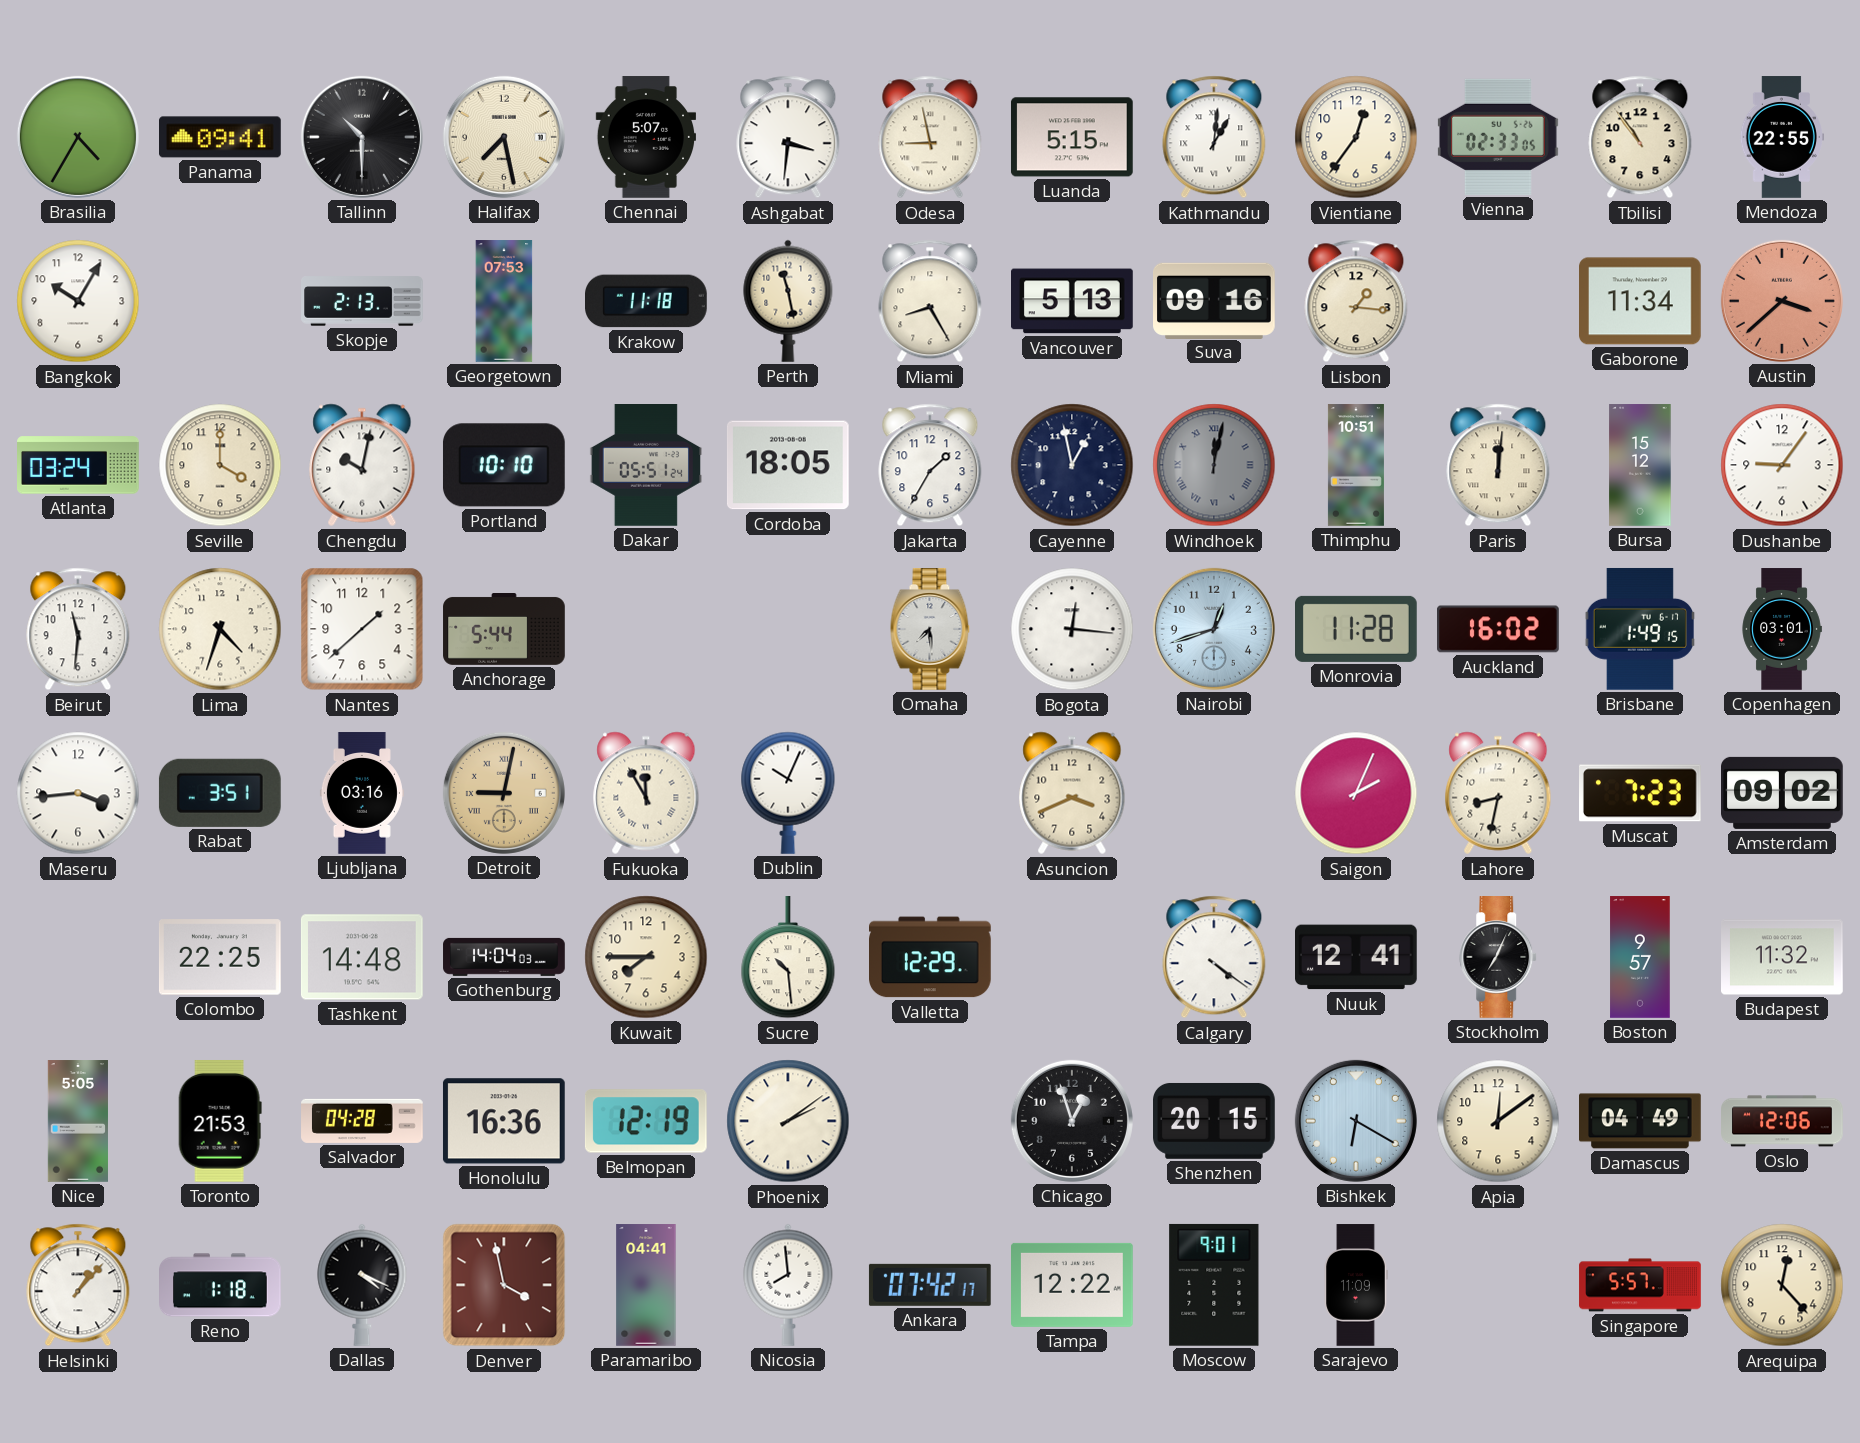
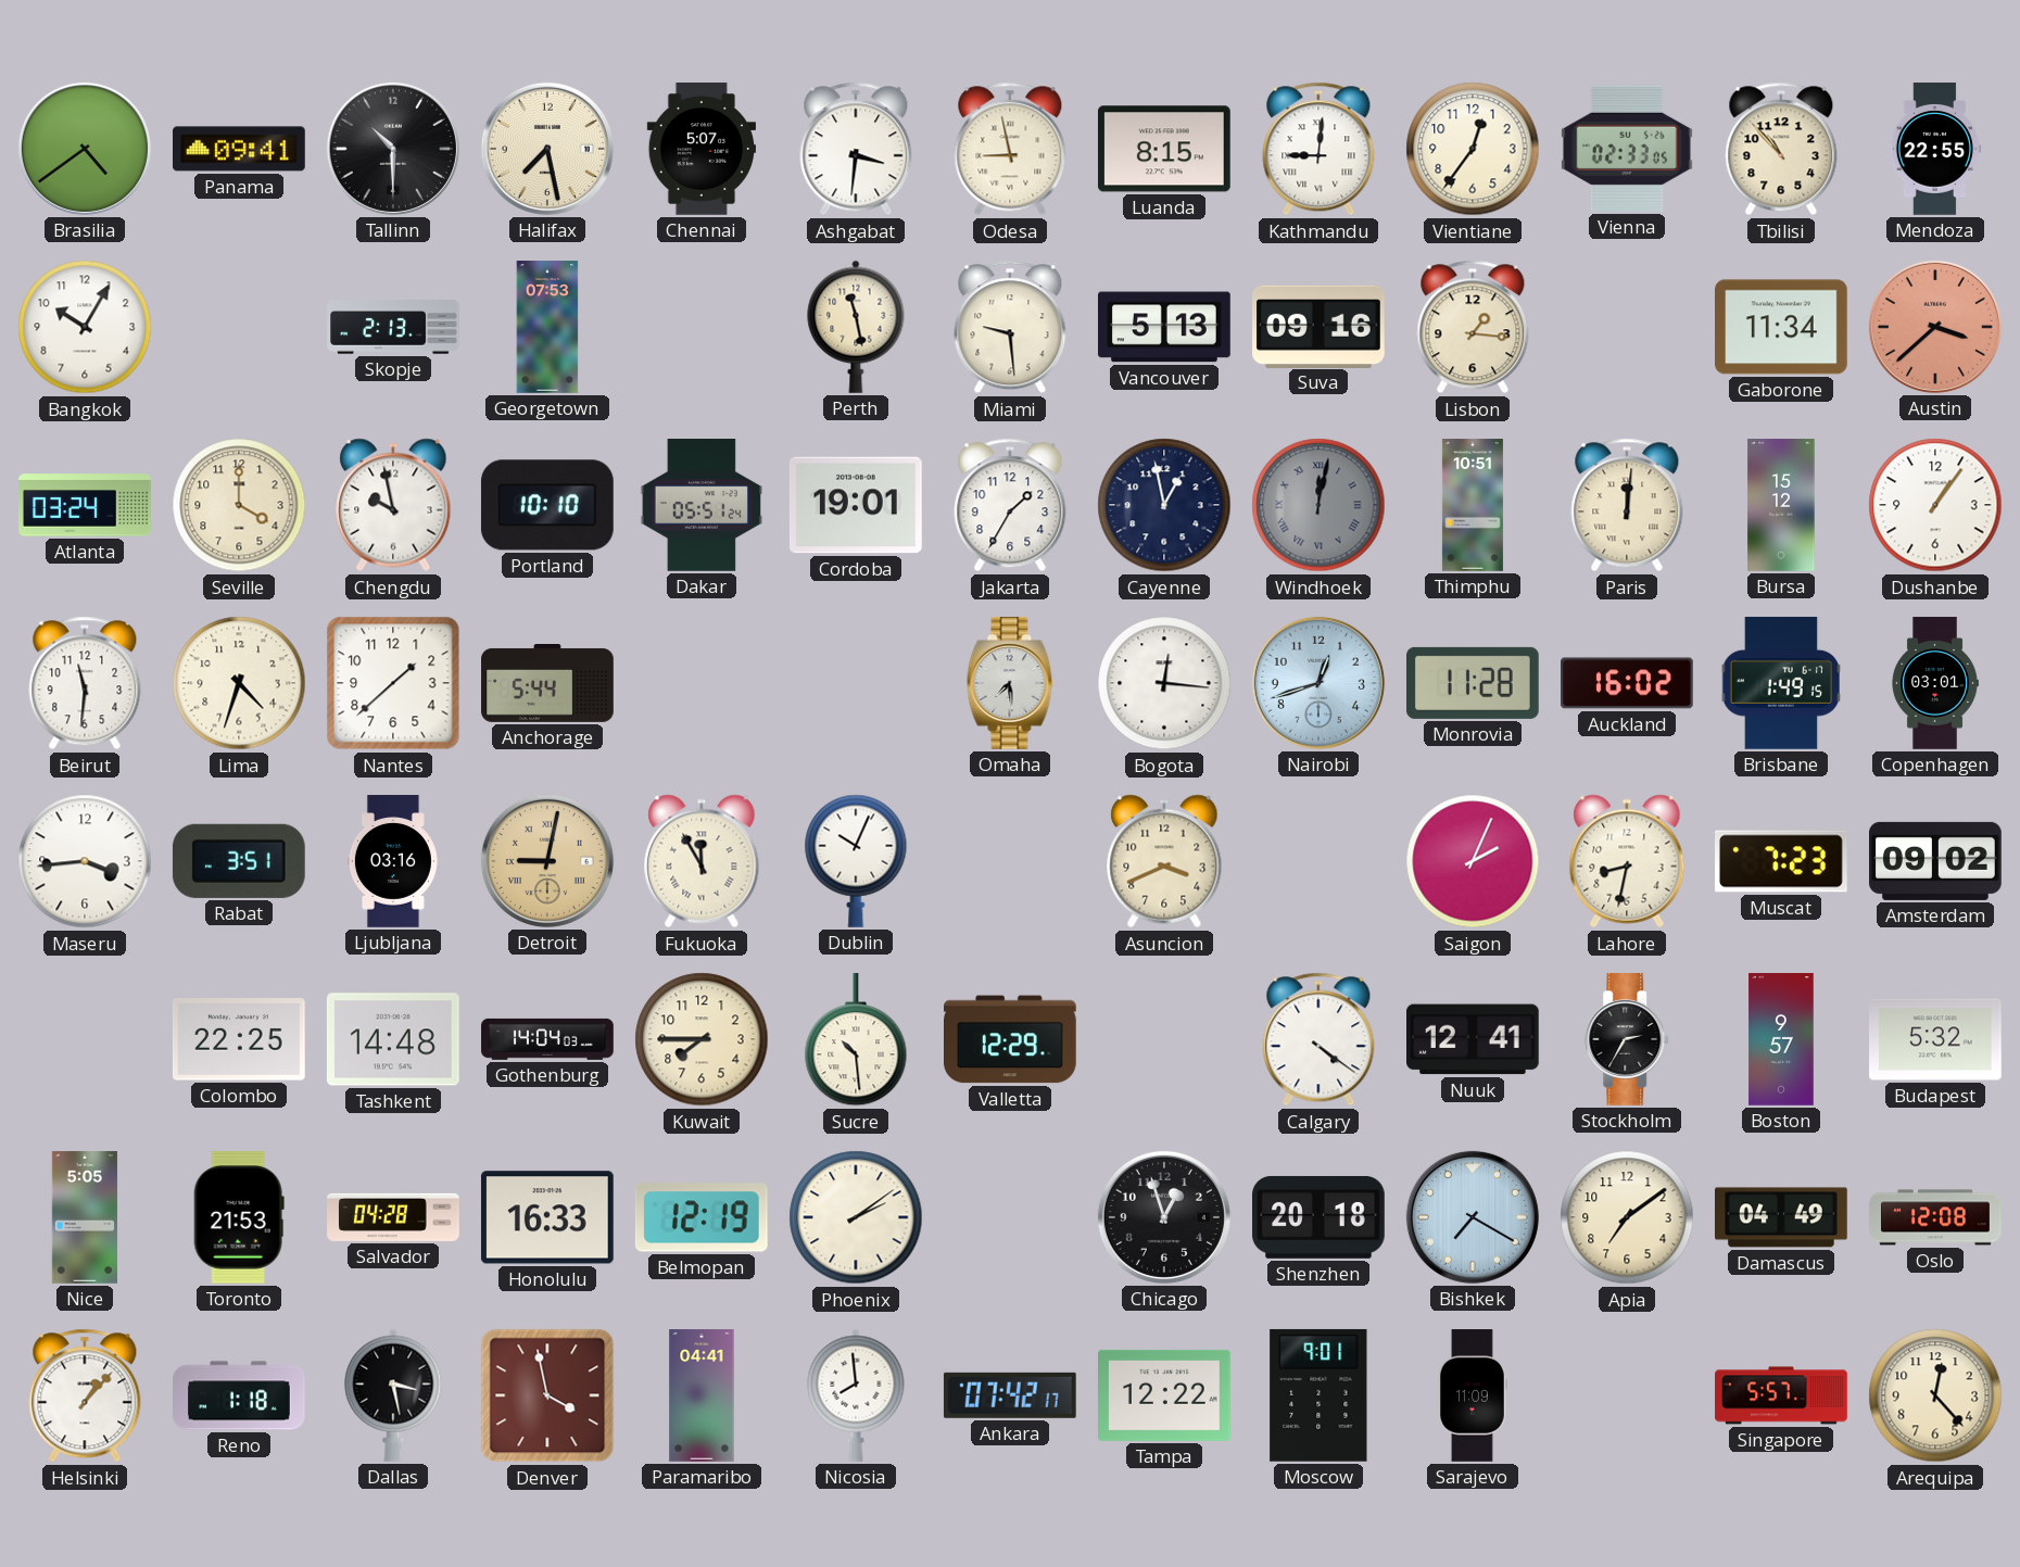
Brasilia: 4:35 -> 4:39 (85, 149)
Luanda: 5:15 -> 8:15 (1164, 149)
Kathmandu: 1:01 -> 9:01 (1318, 149)
Tbilisi: 10:54 -> 10:53 (1781, 149)
Krakow: 11:18 -> none (647, 301)
Miami: 8:25 -> 9:29 (1010, 327)
Chengdu: 10:02 -> 9:58 (393, 505)
Cordoba: 18:05 -> 19:01 (856, 505)
Dushanbe: 9:06 -> 1:06 (1935, 505)
Stockholm: 7:04 -> 2:35 (1628, 1040)
Budapest: 11:32 -> 5:32 (1936, 1039)
Honolulu: 16:36 -> 16:33 (547, 1217)
Shenzhen: 20:15 -> 20:18 (1320, 1217)
Bishkek: 6:20 -> 7:20 (1473, 1217)
Apia: 12:09 -> 7:09 (1627, 1217)
Oslo: 12:06 -> 12:08 (1935, 1217)
Dallas: 4:19 -> 3:28 (393, 1395)
